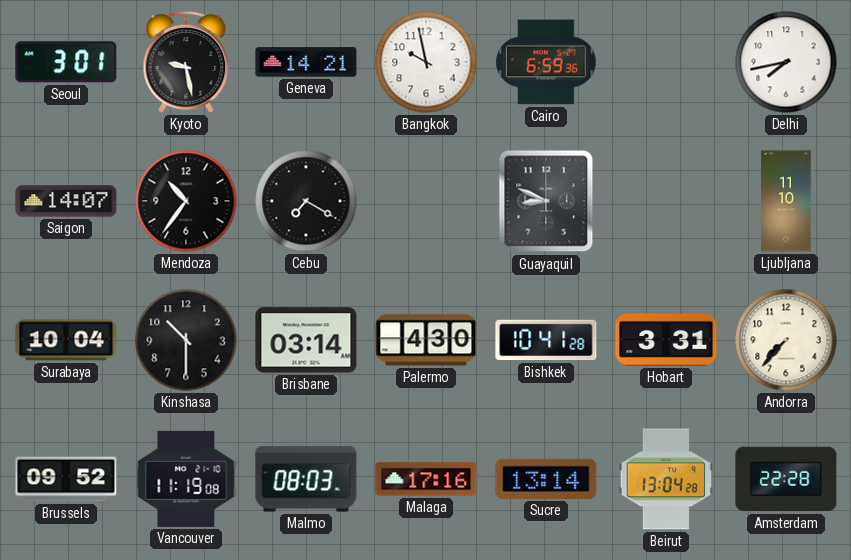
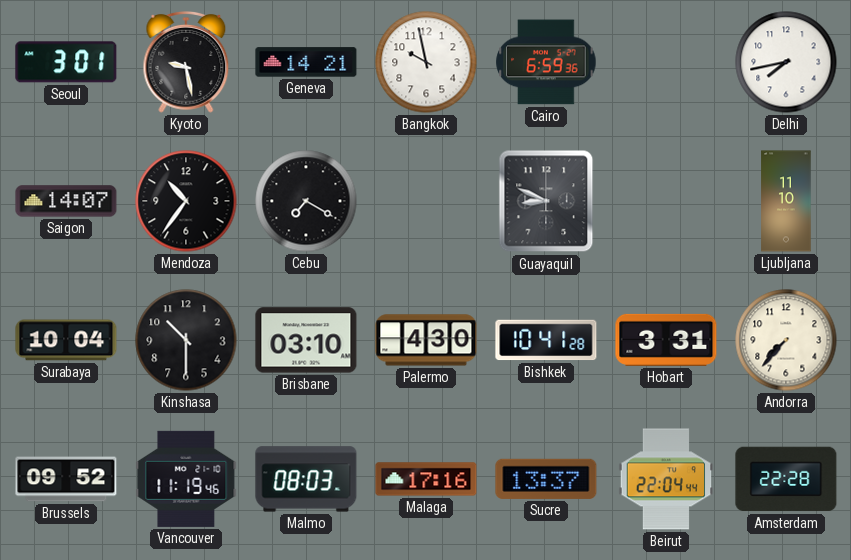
Brisbane: 03:14 -> 03:10 (306, 340)
Vancouver: 11:19:08 -> 11:19:46 (186, 479)
Sucre: 13:14 -> 13:37 (546, 479)
Beirut: 13:04 -> 22:04 (666, 479)
